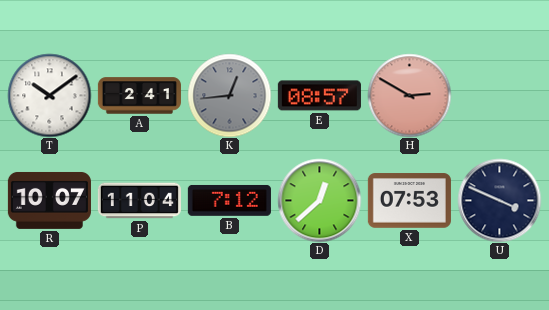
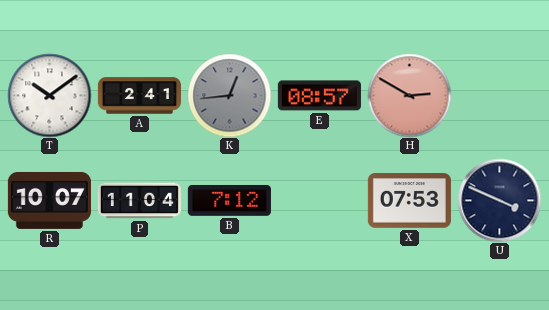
D: 12:38 -> none (319, 200)
